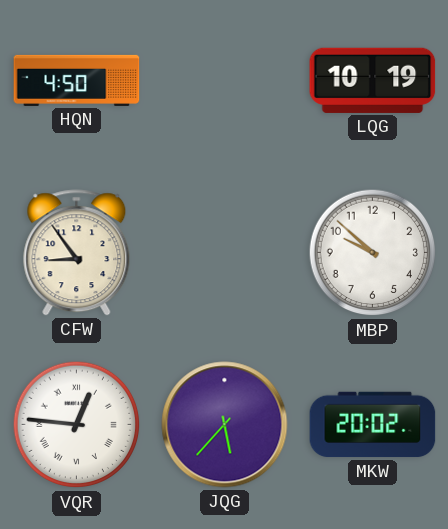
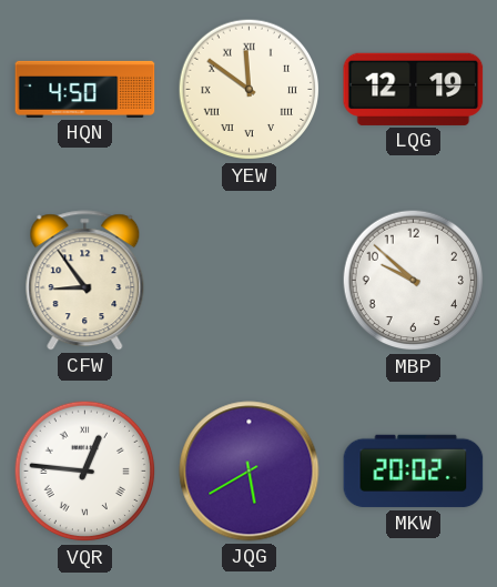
YEW: none -> 11:51 (250, 90)
LQG: 10:19 -> 12:19 (414, 89)
JQG: 5:37 -> 5:40 (250, 472)
